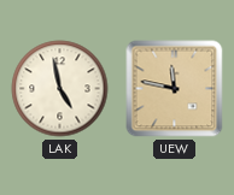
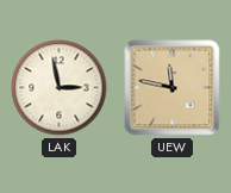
LAK: 4:58 -> 2:58 (60, 88)
